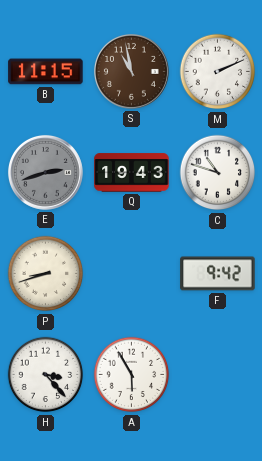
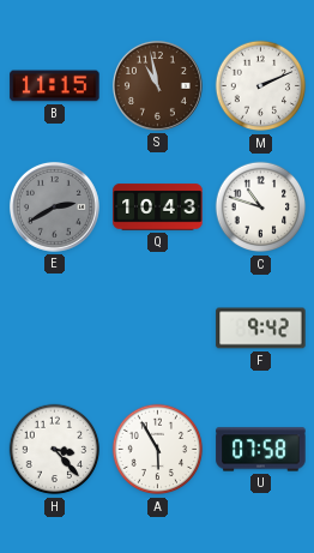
E: 2:42 -> 2:40 (54, 206)
Q: 19:43 -> 10:43 (158, 208)
P: 8:42 -> none (46, 274)
U: none -> 07:58 (261, 450)
